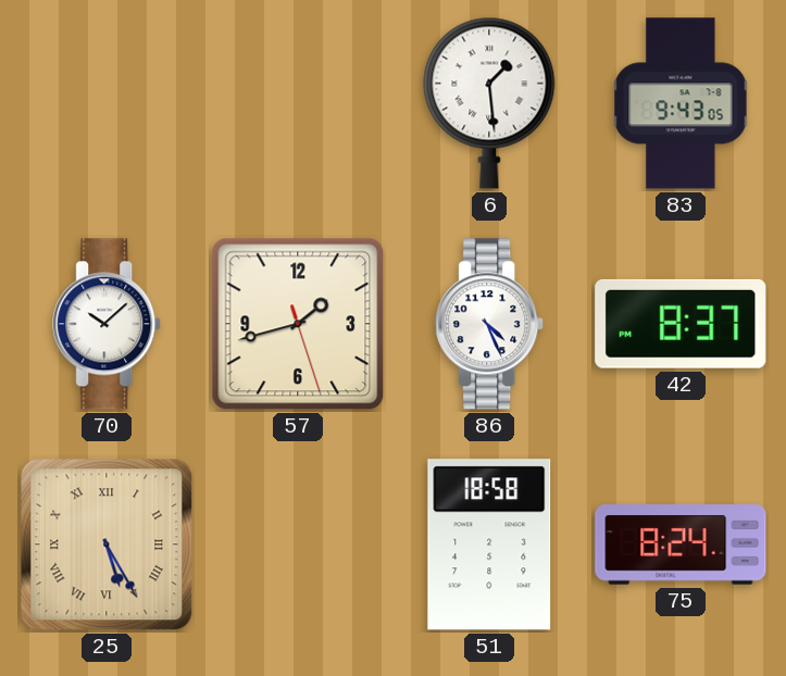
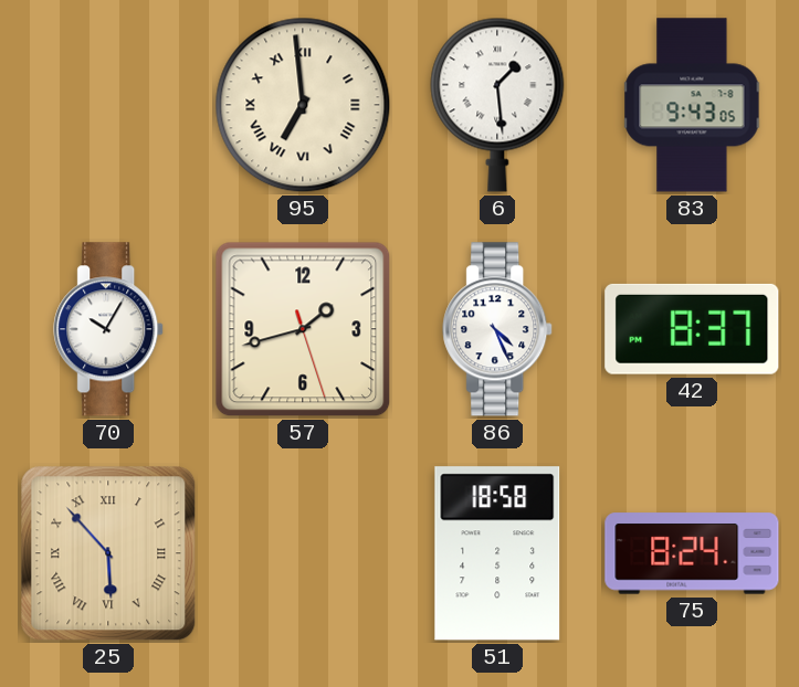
95: none -> 6:59 (303, 105)
70: 10:08 -> 10:05 (109, 329)
25: 5:25 -> 5:53 (108, 553)
